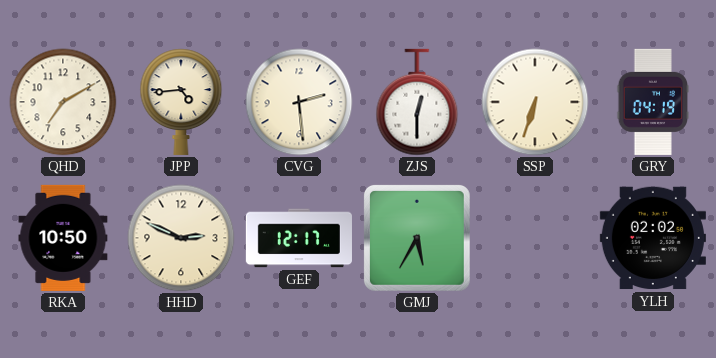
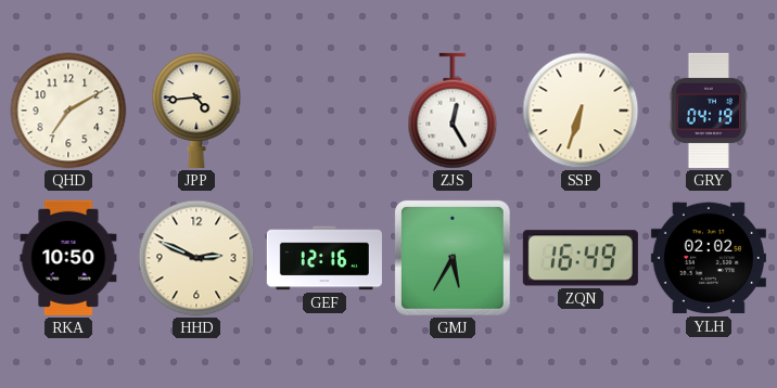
CVG: 2:29 -> none (299, 102)
ZJS: 12:30 -> 12:25 (453, 111)
GEF: 12:17 -> 12:16 (324, 258)
ZQN: none -> 16:49 (581, 258)
